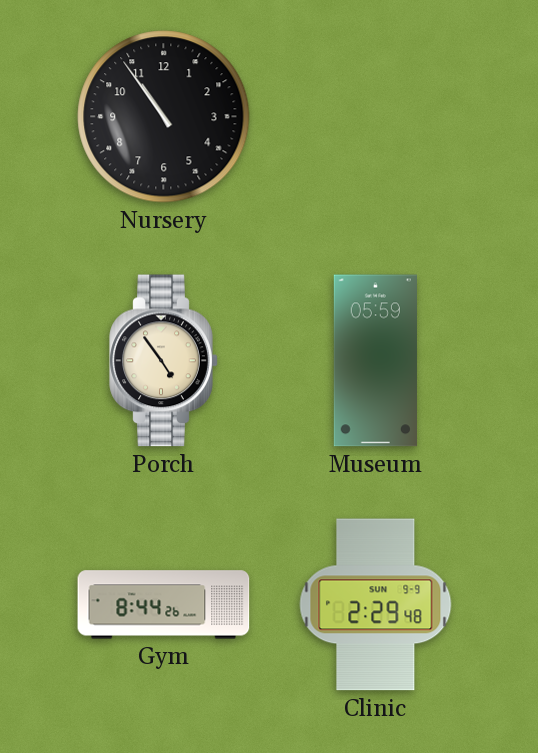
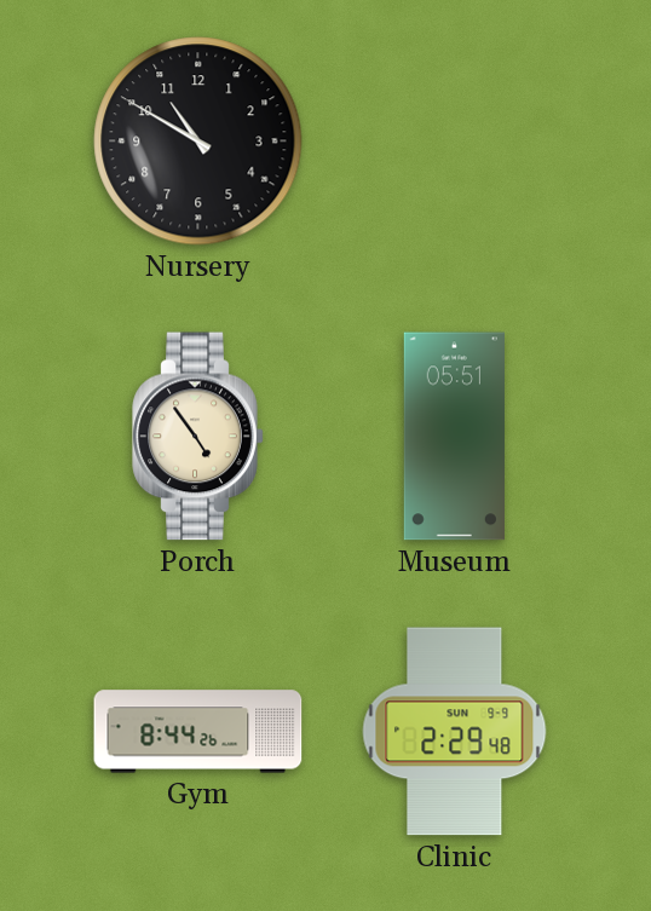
Nursery: 10:54 -> 10:50 (198, 142)
Museum: 05:59 -> 05:51 (454, 437)
